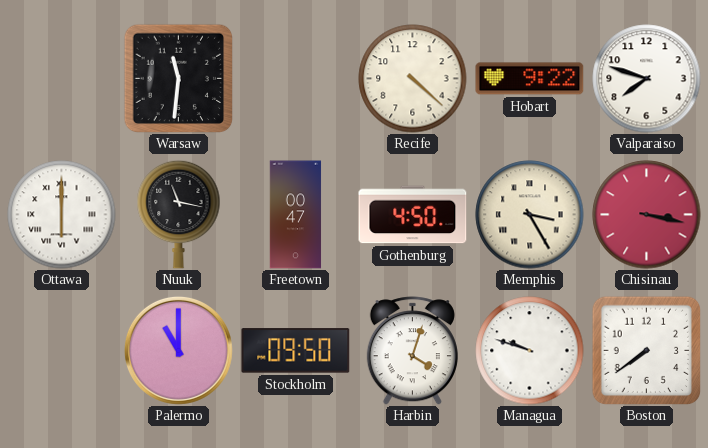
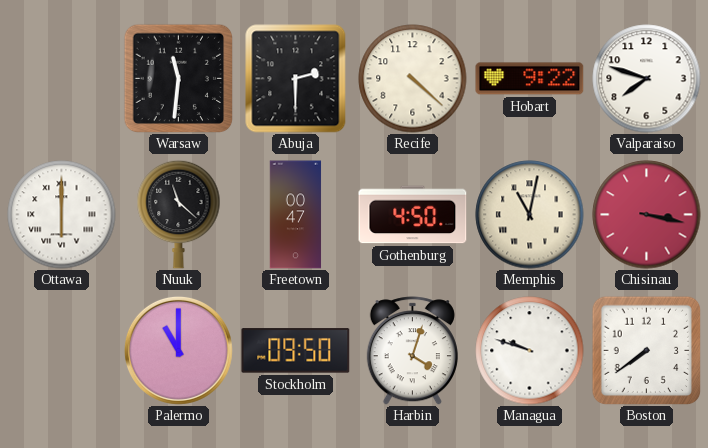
Abuja: none -> 2:30 (296, 79)
Nuuk: 11:17 -> 11:22 (179, 214)
Memphis: 3:25 -> 11:02 (530, 215)
